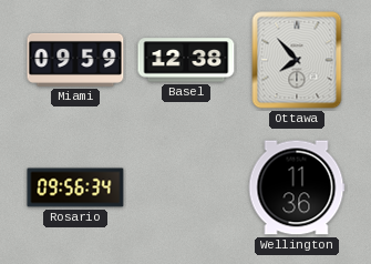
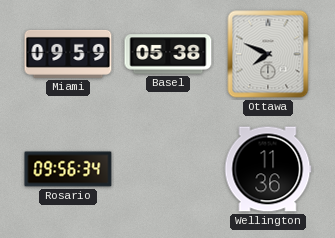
Basel: 12:38 -> 05:38 (168, 54)
Ottawa: 7:53 -> 7:49 (268, 54)
